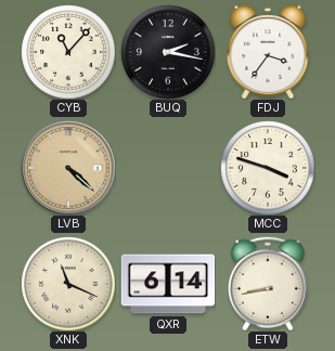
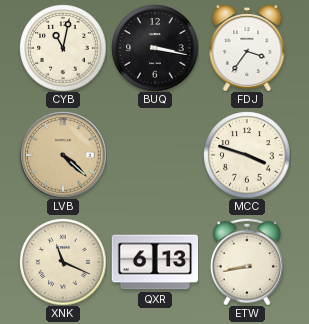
CYB: 11:07 -> 11:02 (63, 48)
BUQ: 2:17 -> 3:17 (155, 48)
QXR: 6:14 -> 6:13 (155, 262)
